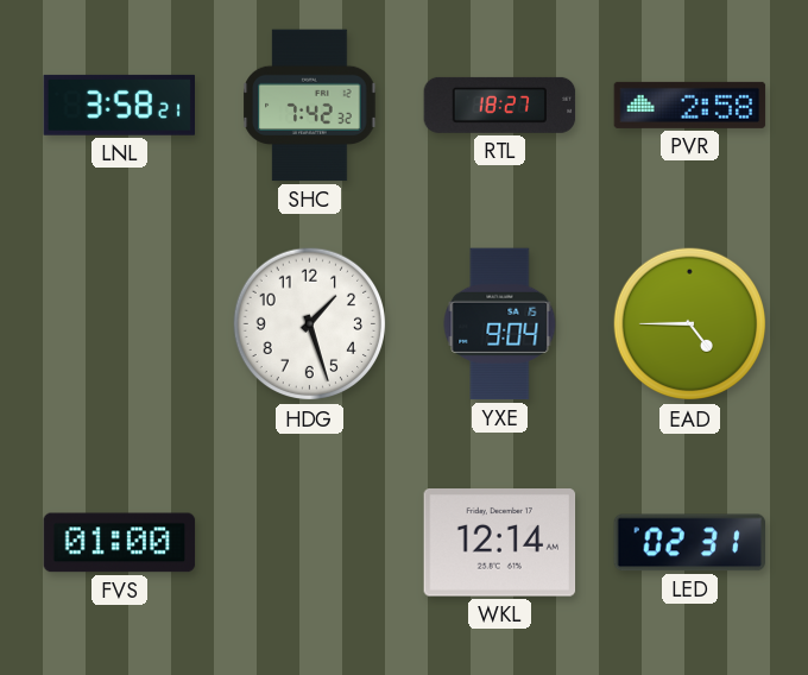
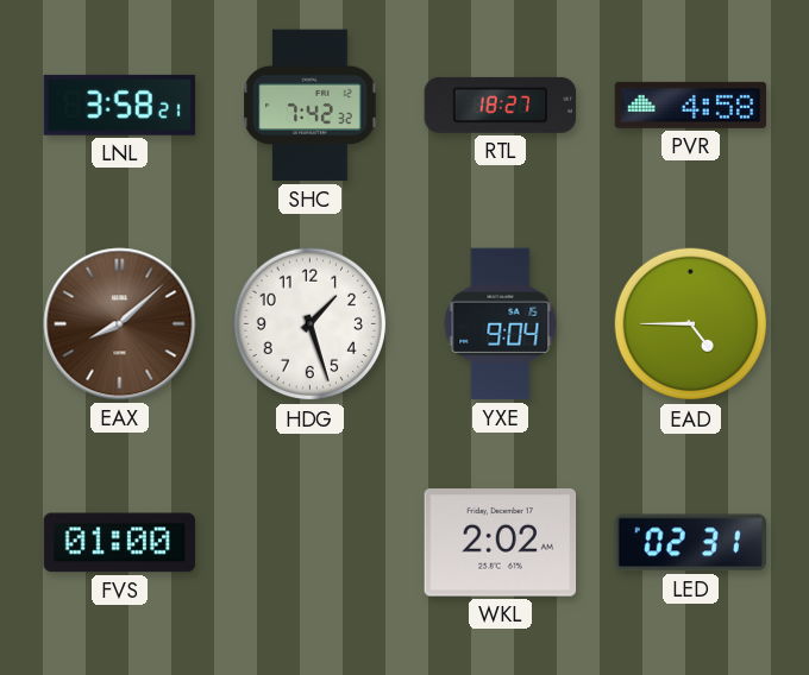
PVR: 2:58 -> 4:58 (691, 105)
EAX: none -> 8:08 (120, 324)
WKL: 12:14 -> 2:02 (501, 543)
